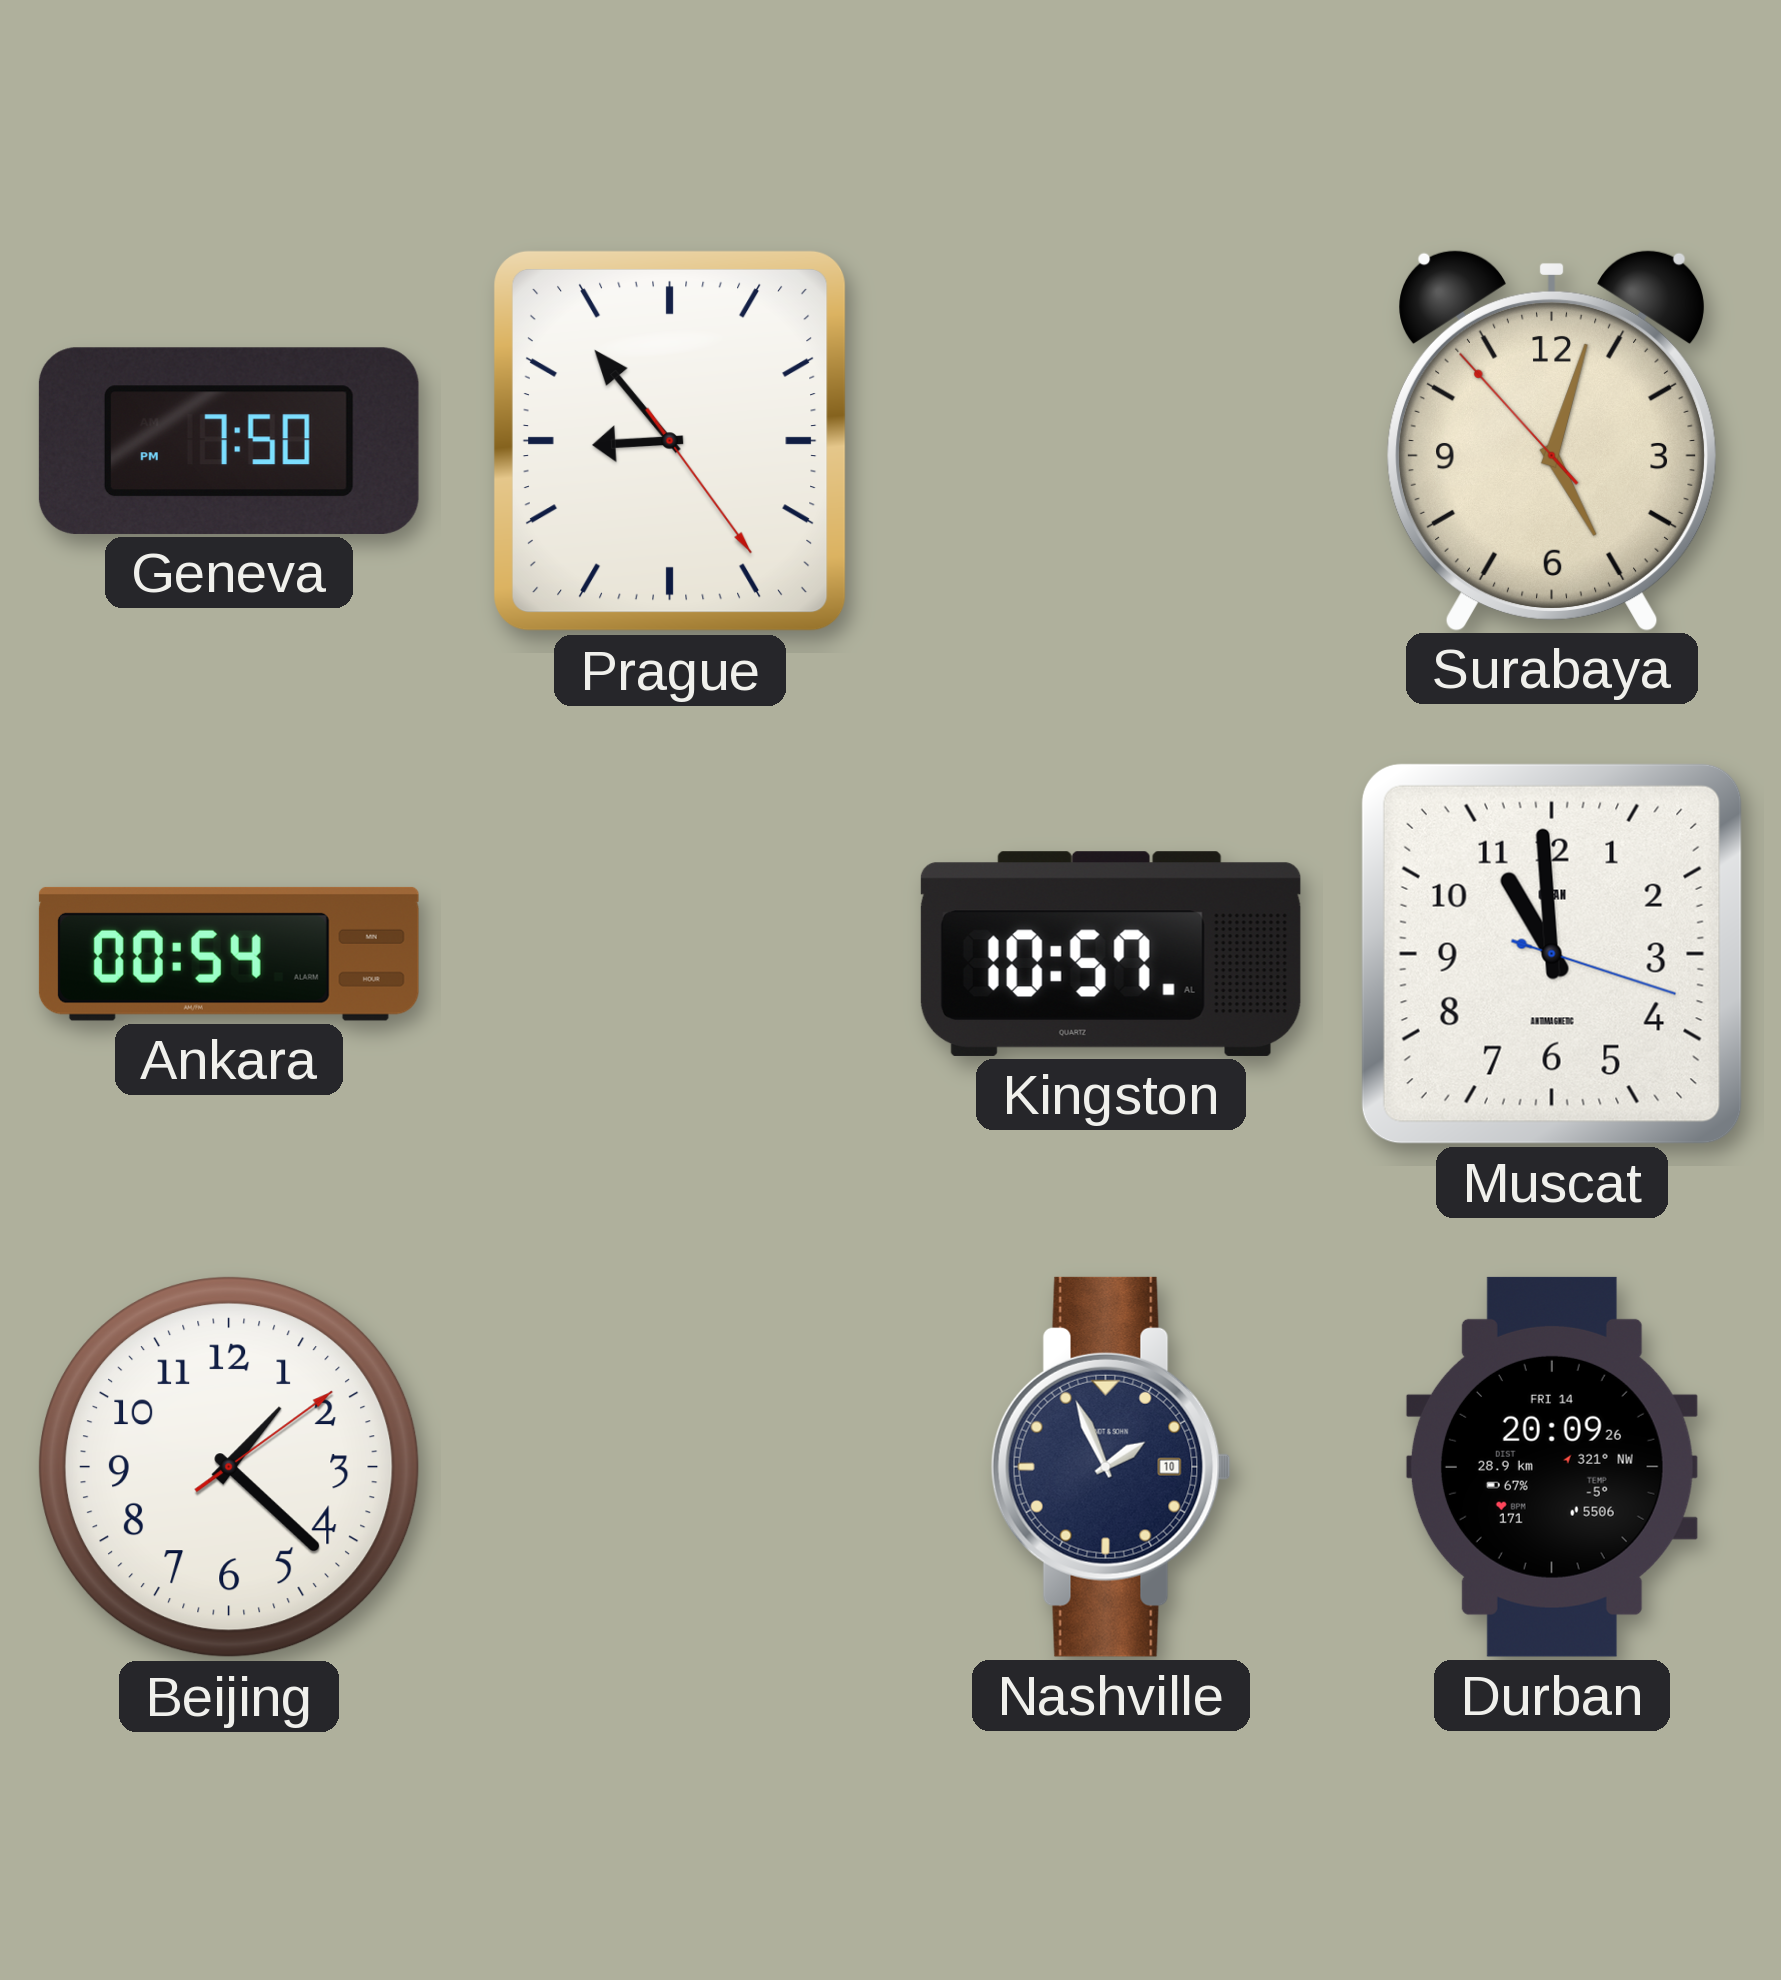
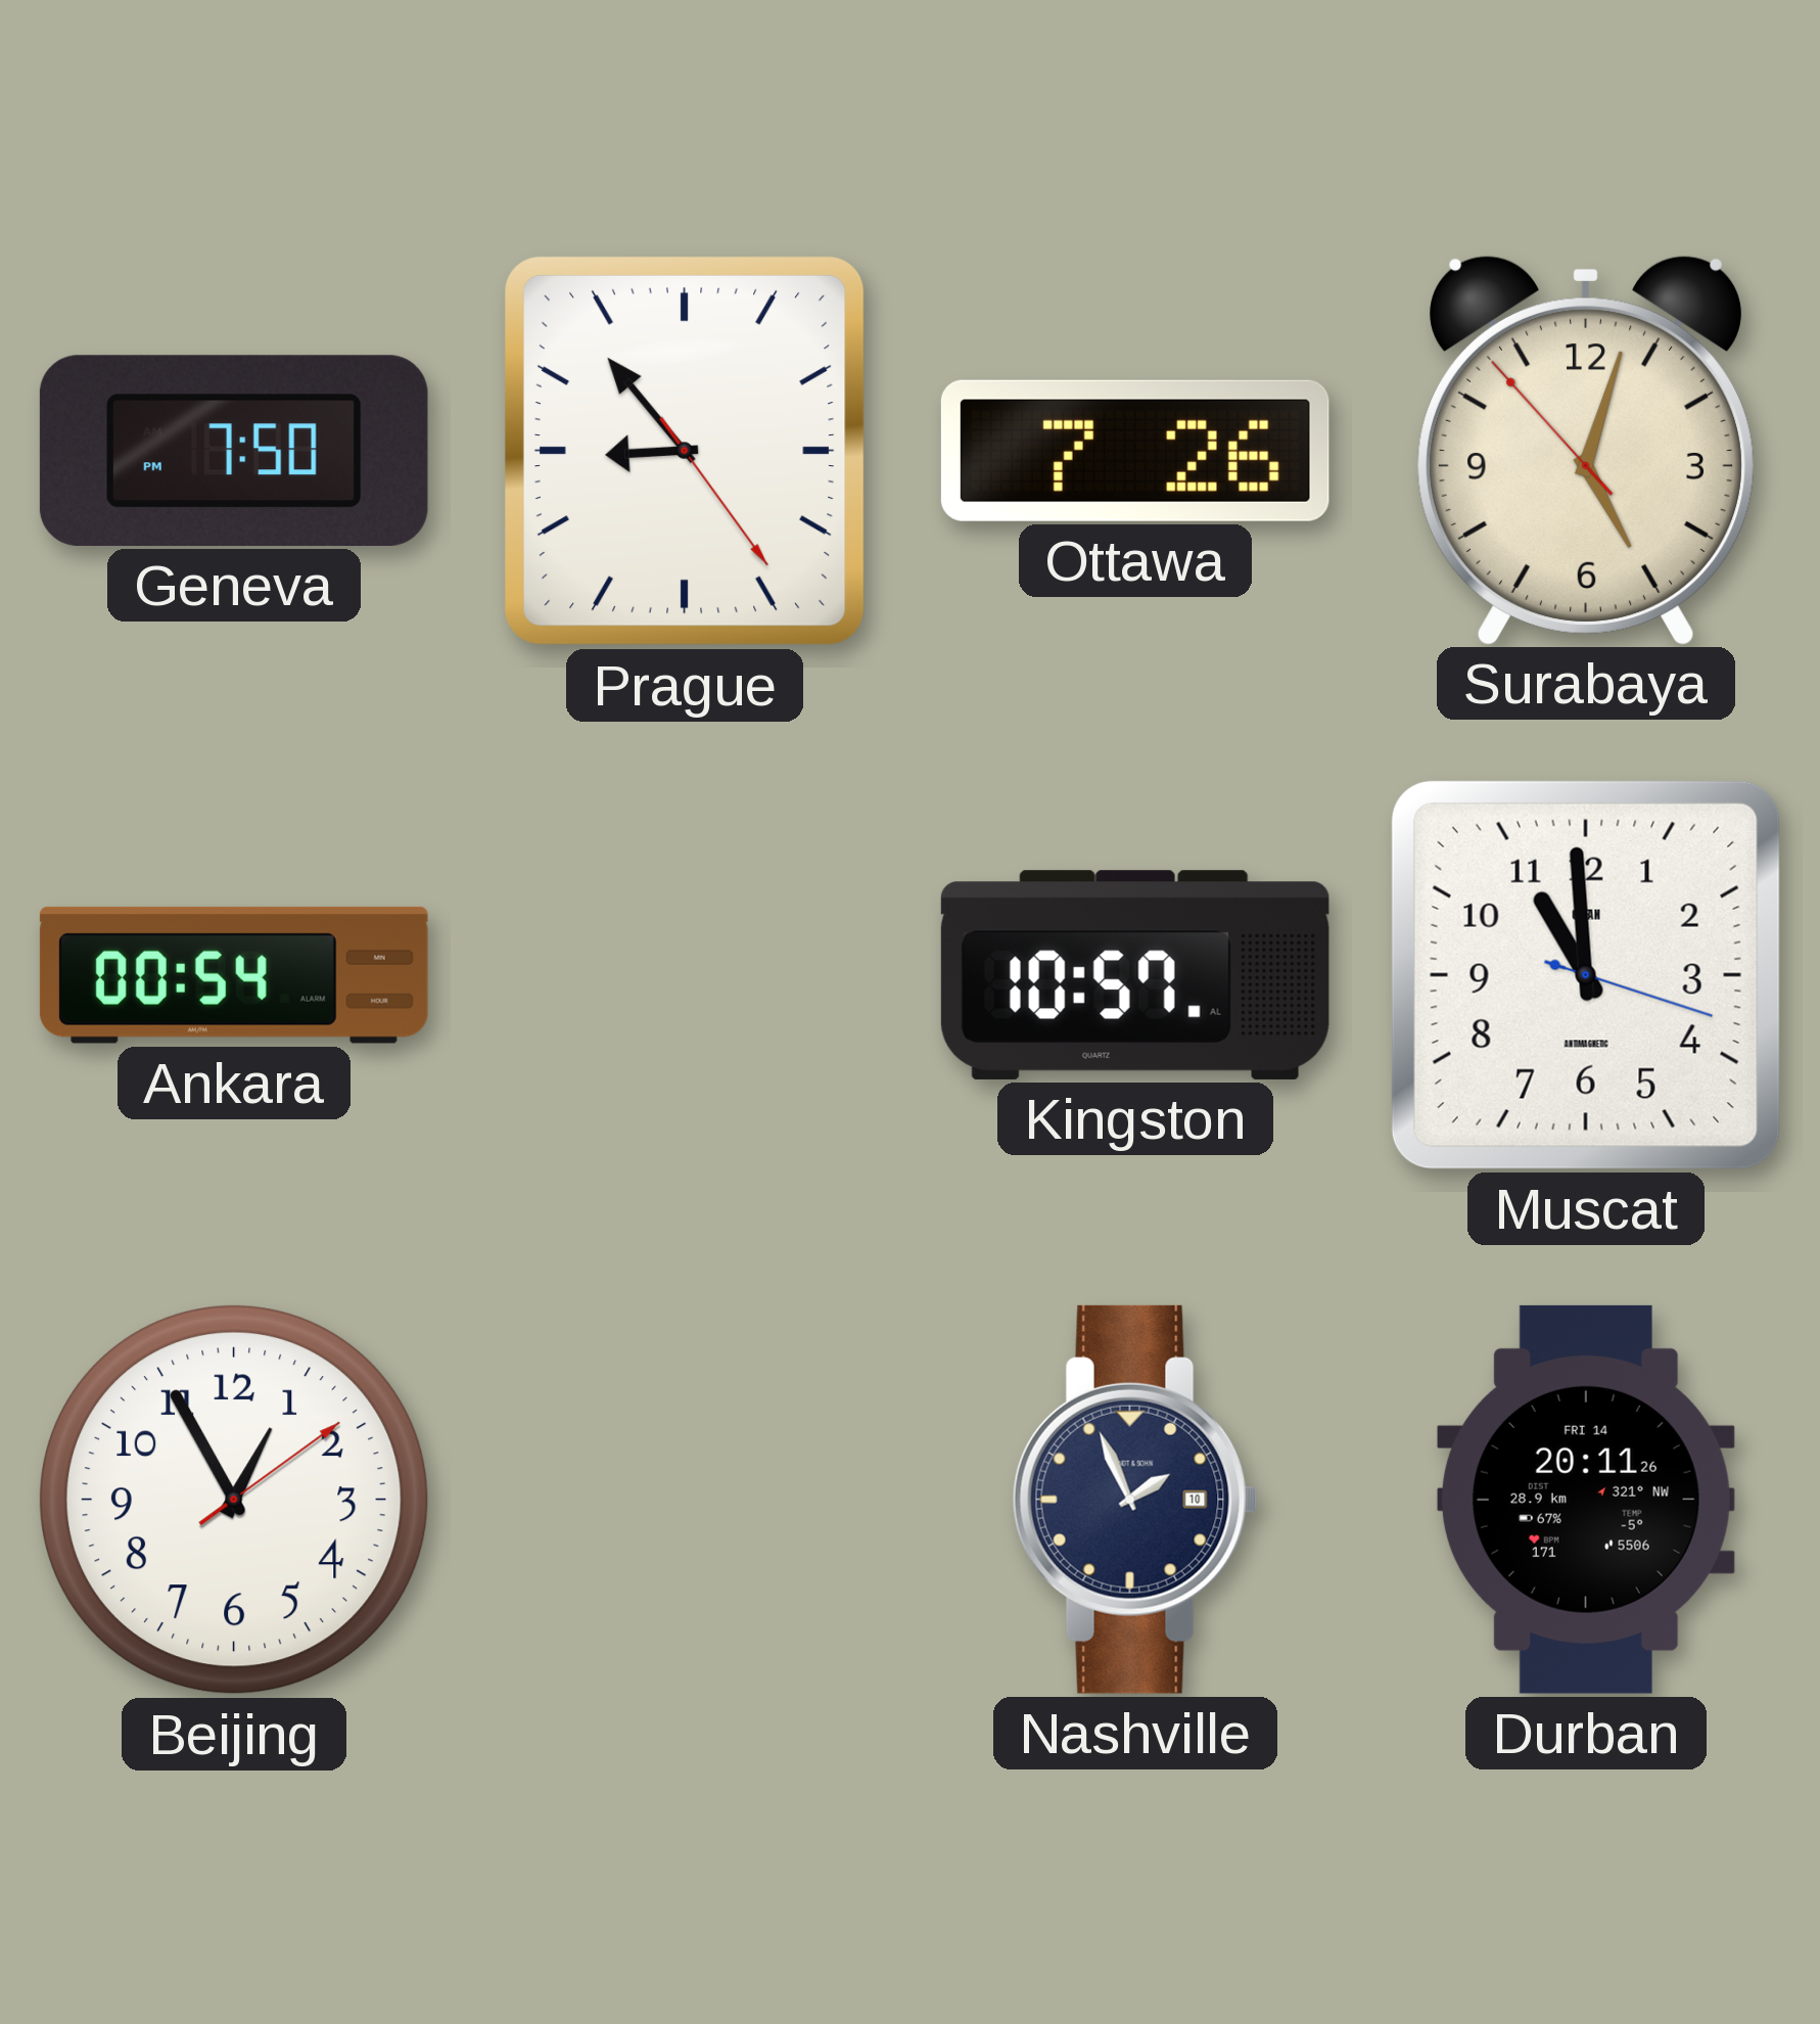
Ottawa: none -> 7:26 (1135, 451)
Beijing: 1:22 -> 12:55 (235, 1501)
Durban: 20:09 -> 20:11 (1586, 1500)
